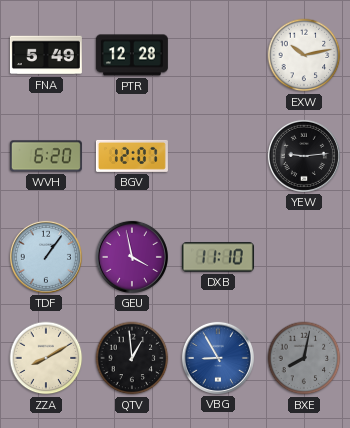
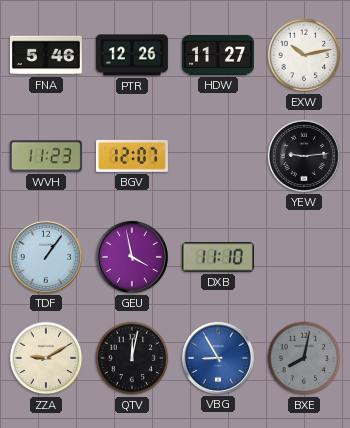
FNA: 5:49 -> 5:46 (46, 55)
PTR: 12:28 -> 12:26 (132, 55)
HDW: none -> 11:27 (218, 55)
WVH: 6:20 -> 11:23 (46, 156)
ZZA: 8:10 -> 9:10 (46, 358)
QTV: 12:59 -> 12:02 (132, 358)
